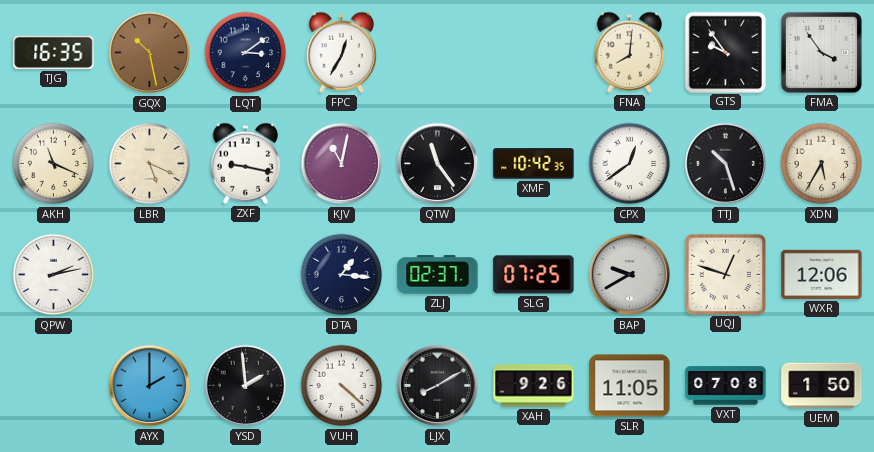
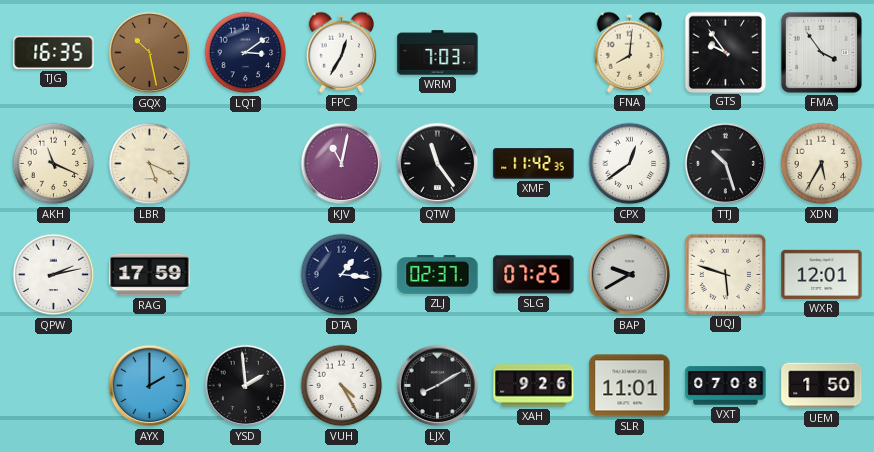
WRM: none -> 7:03 (438, 53)
ZXF: 9:17 -> none (246, 163)
XMF: 10:42 -> 11:42 (534, 164)
RAG: none -> 17:59 (150, 275)
UQJ: 12:48 -> 5:48 (725, 274)
WXR: 12:06 -> 12:01 (822, 274)
VUH: 4:22 -> 4:25 (342, 386)
SLR: 11:05 -> 11:01 (630, 386)
